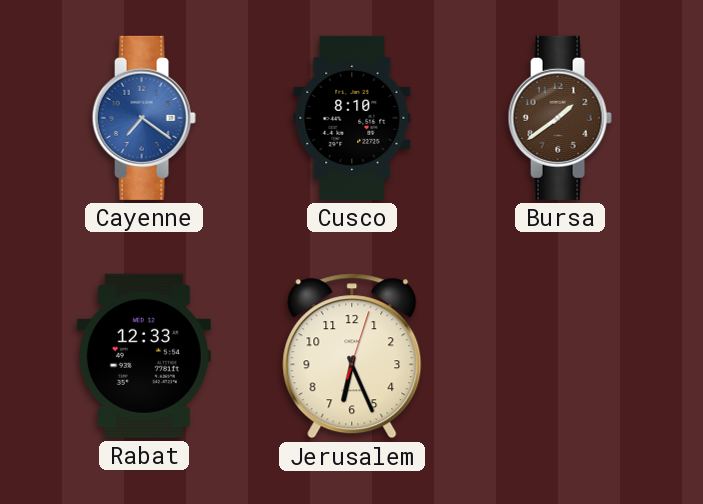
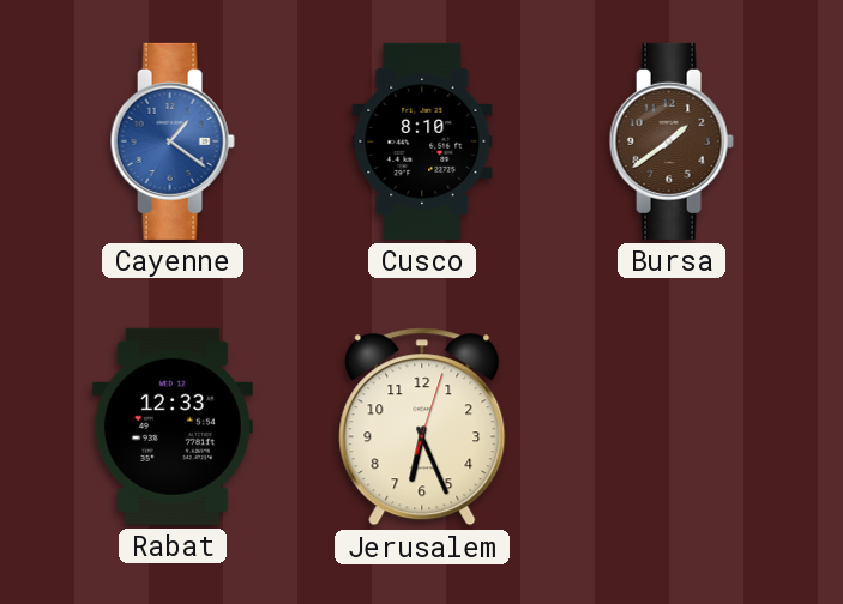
Cayenne: 7:21 -> 1:21 (173, 141)
